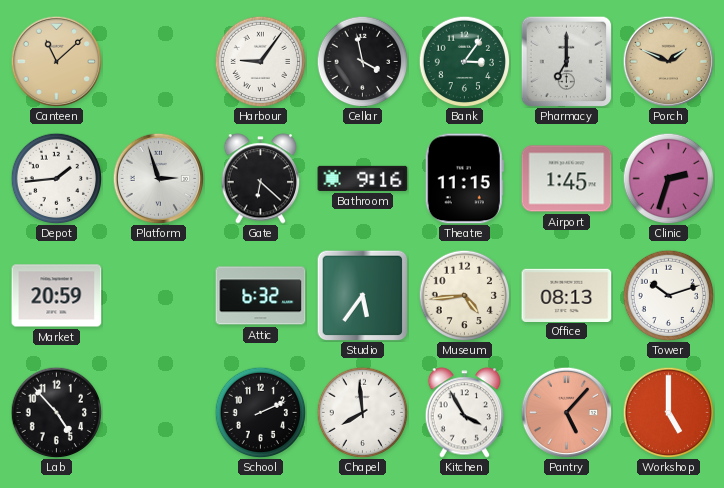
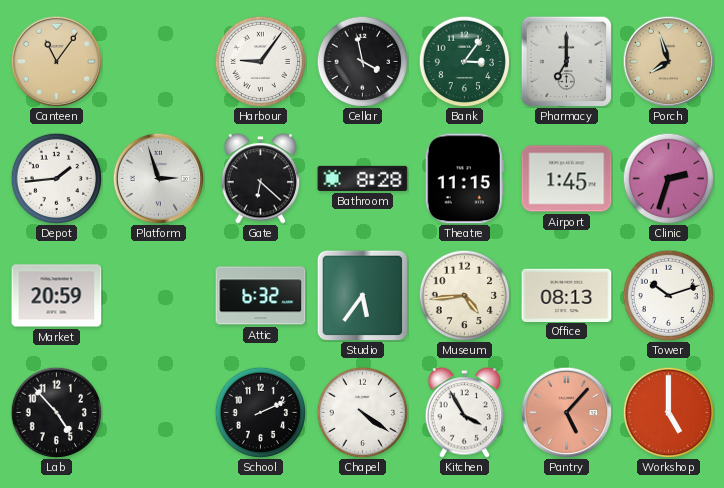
Canteen: 11:08 -> 11:06 (56, 61)
Porch: 1:49 -> 7:57 (668, 61)
Bathroom: 9:16 -> 8:28 (363, 178)
Chapel: 7:59 -> 4:21 (362, 412)
